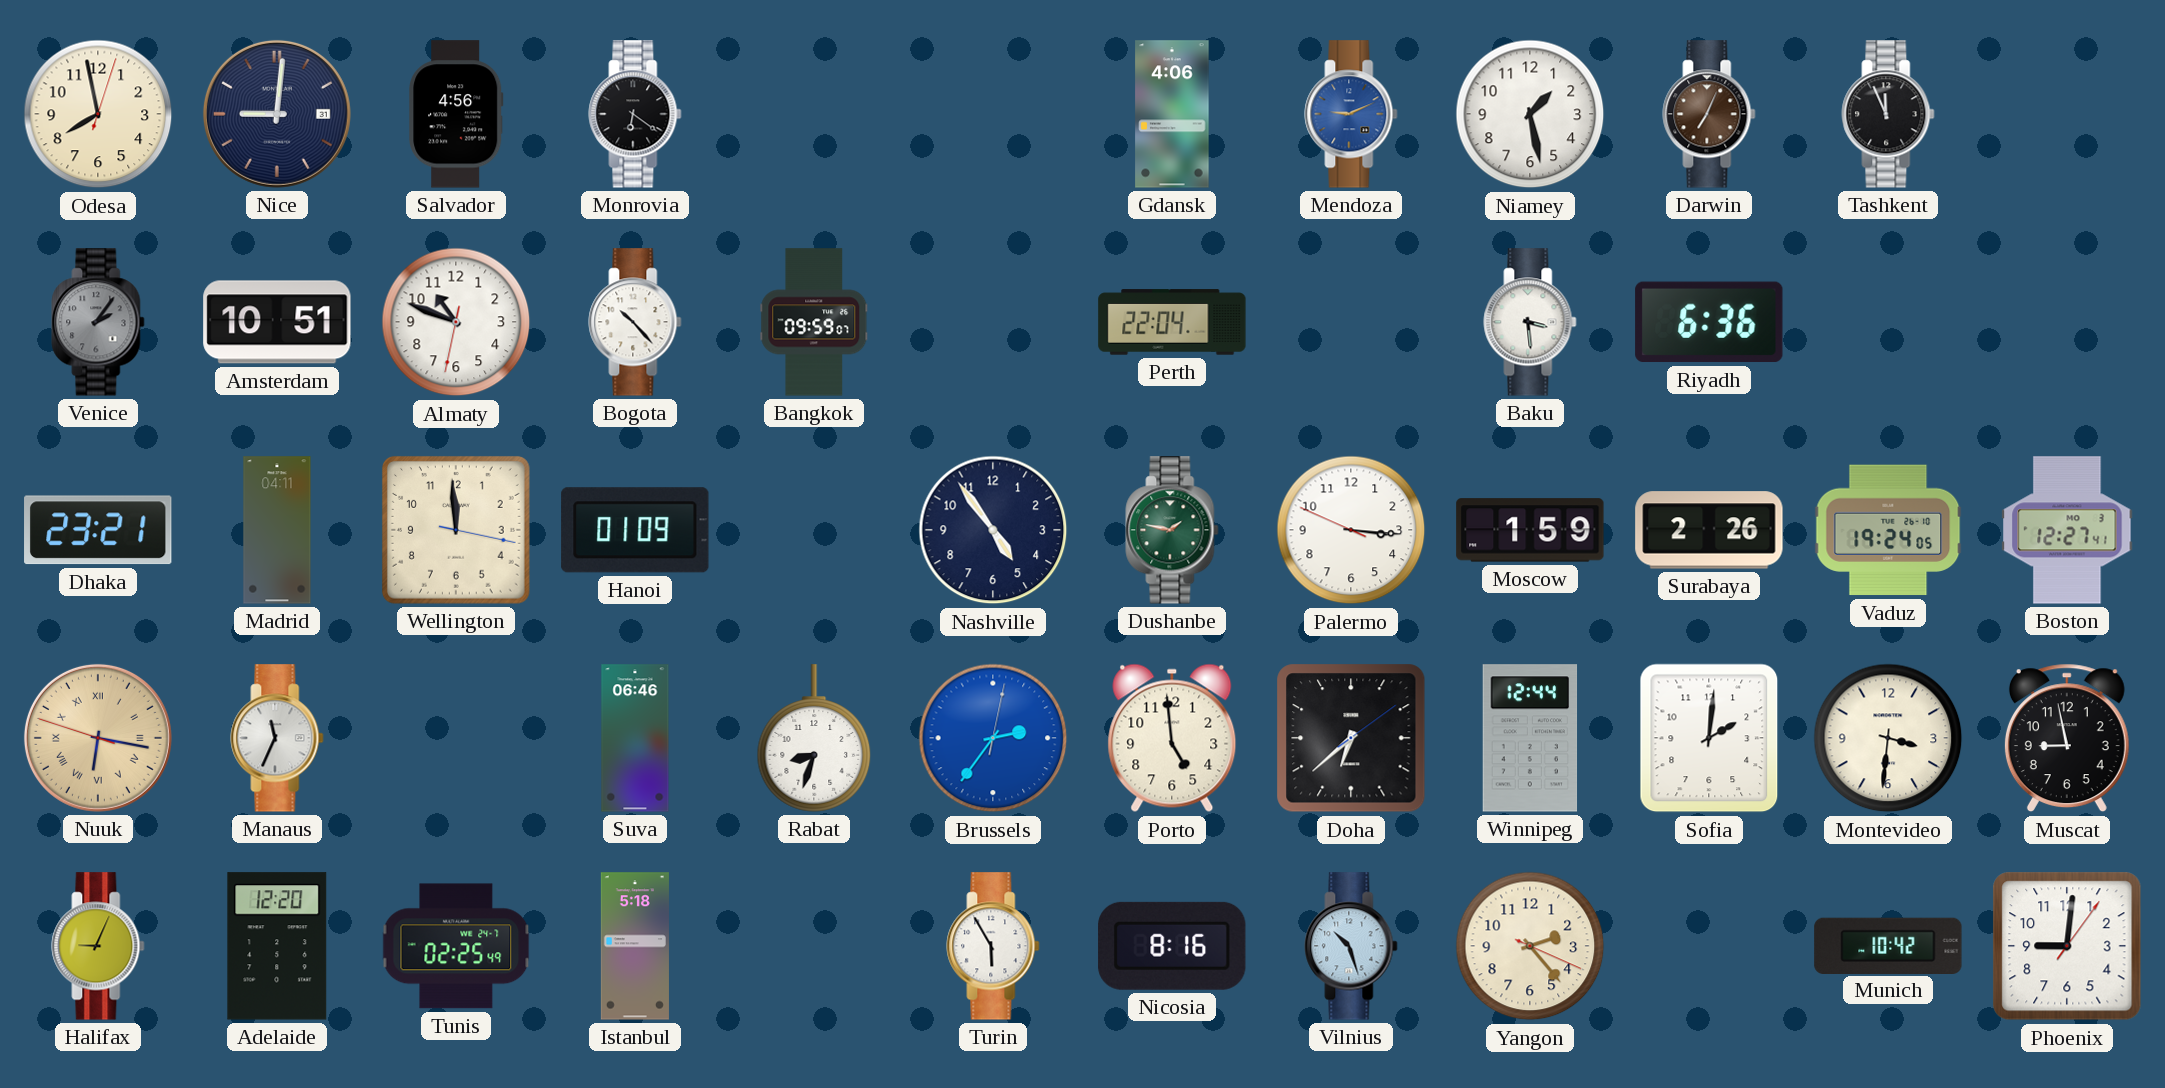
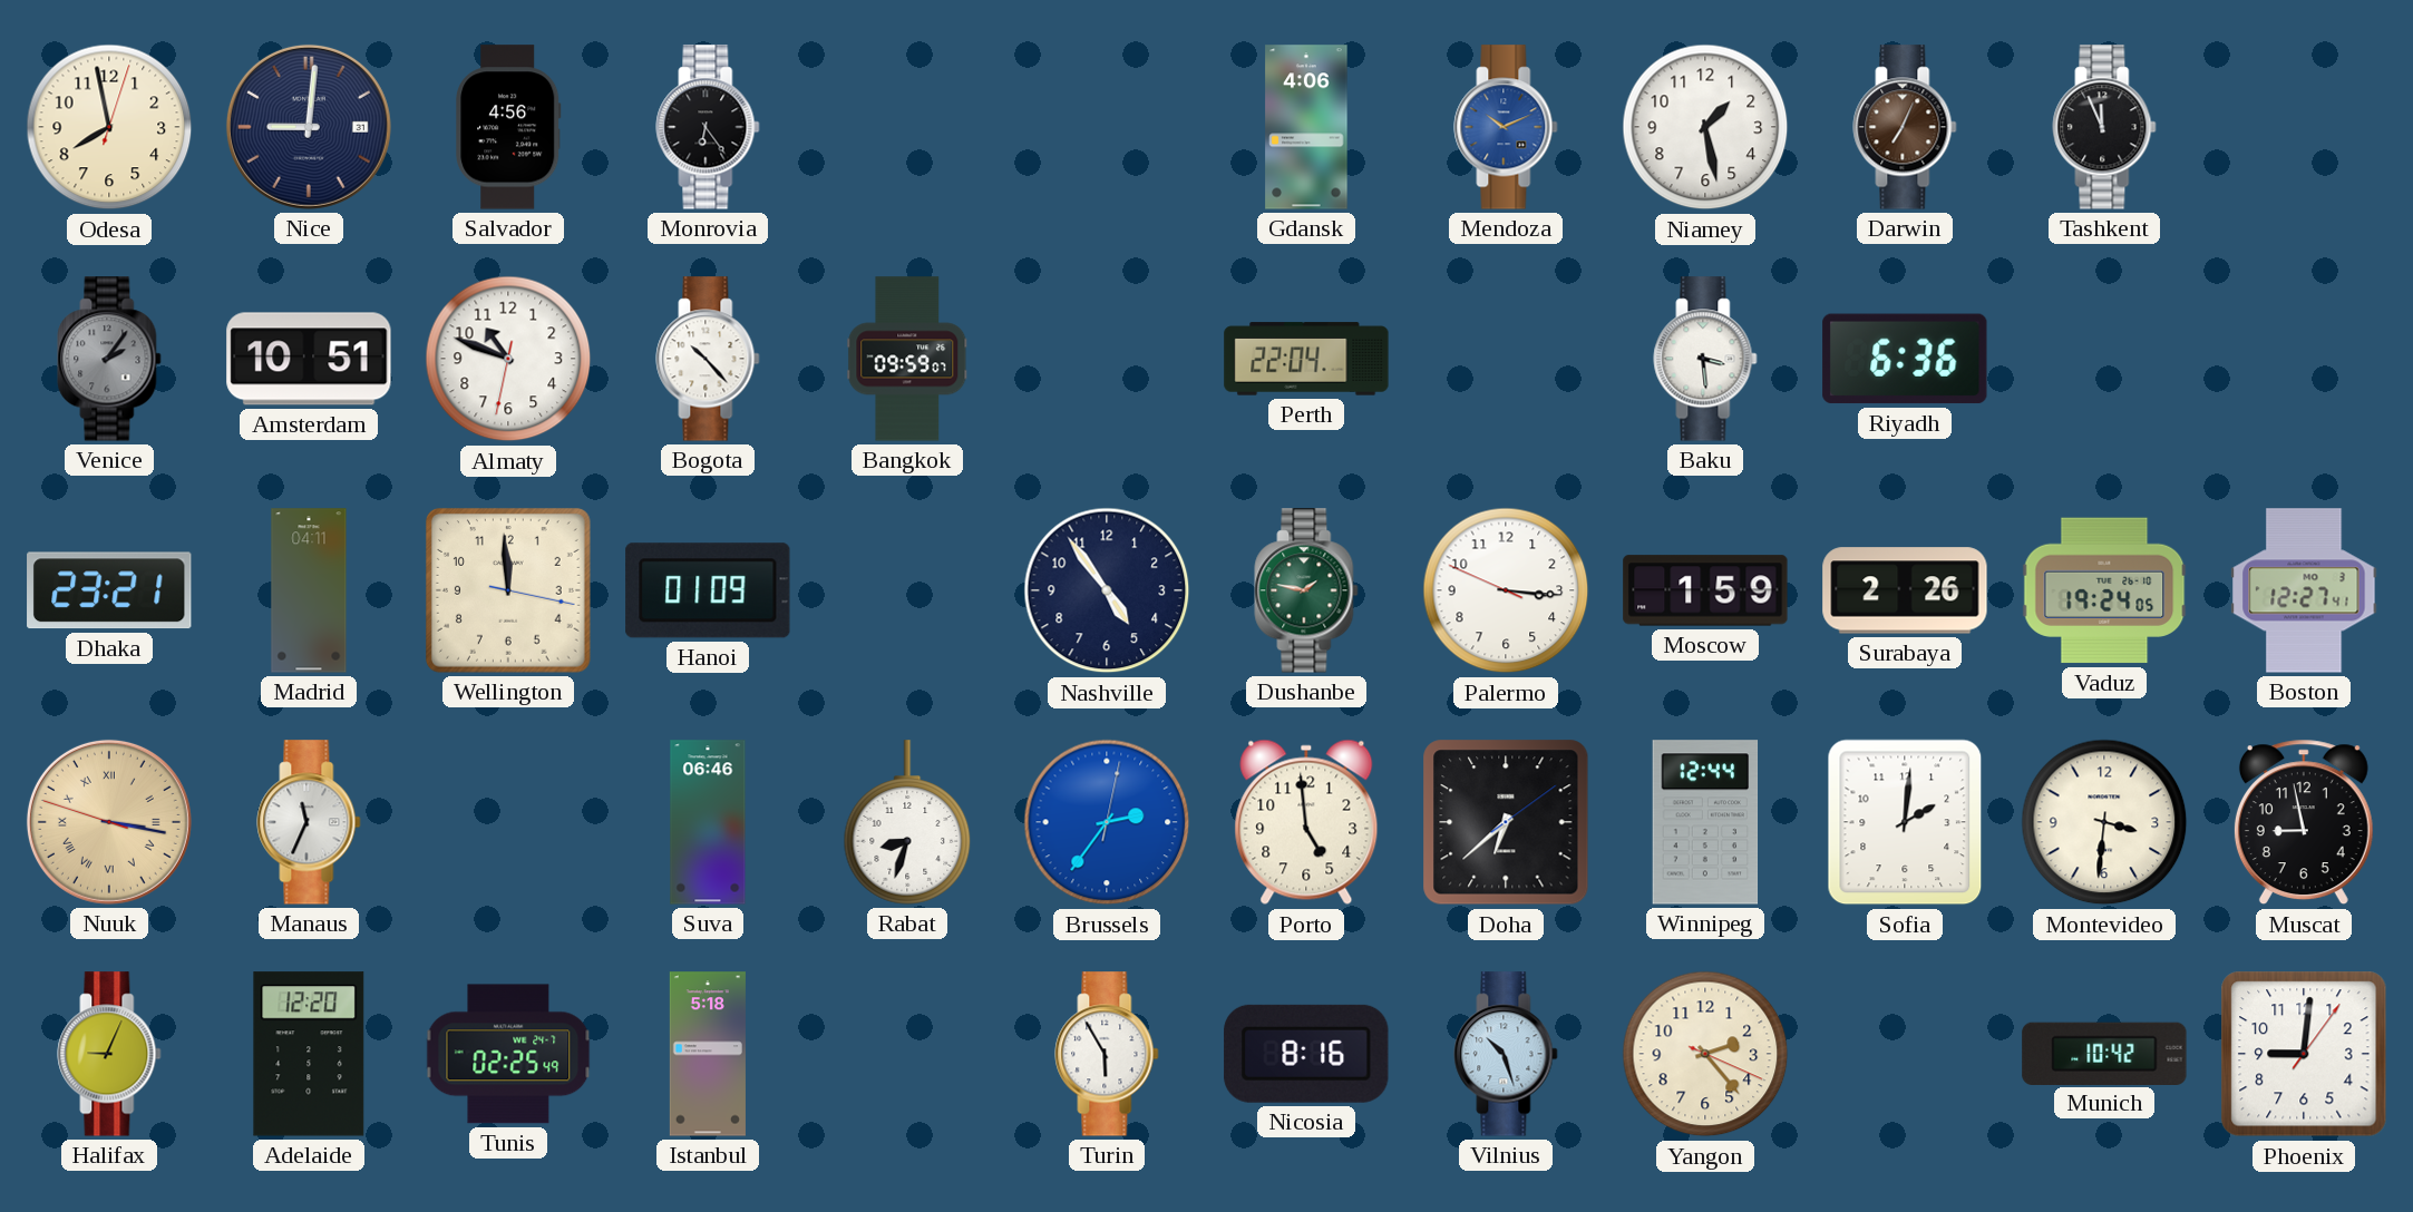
Monrovia: 6:21 -> 6:24 (708, 127)
Mendoza: 9:11 -> 10:11 (1506, 127)
Nuuk: 6:16 -> 3:16 (109, 822)
